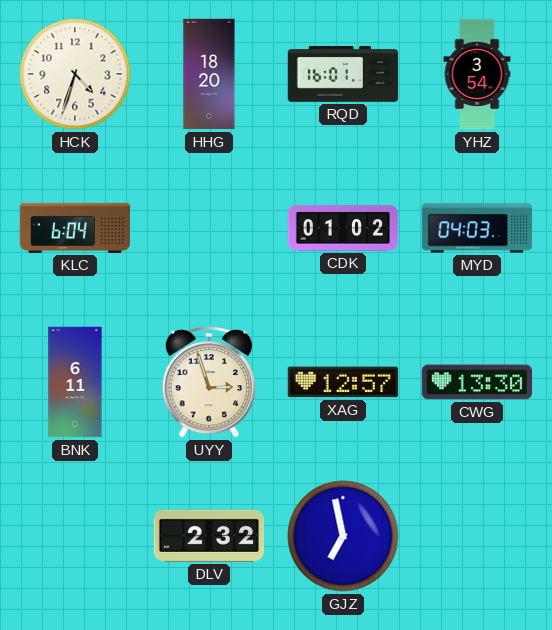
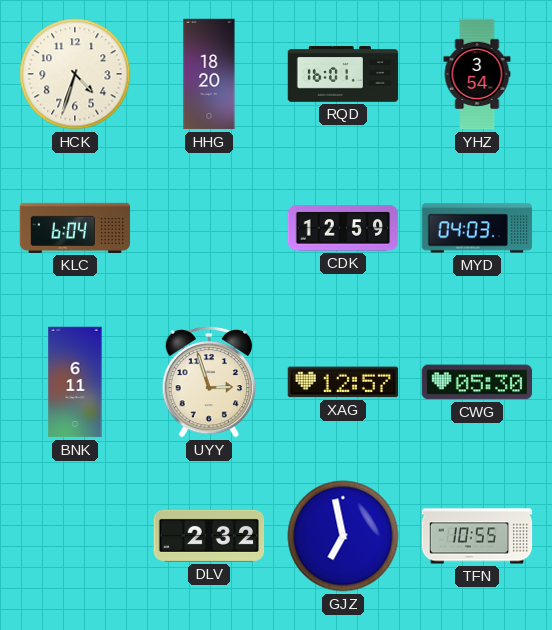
CDK: 01:02 -> 12:59 (343, 228)
CWG: 13:30 -> 05:30 (477, 382)
TFN: none -> 10:55 (477, 536)
